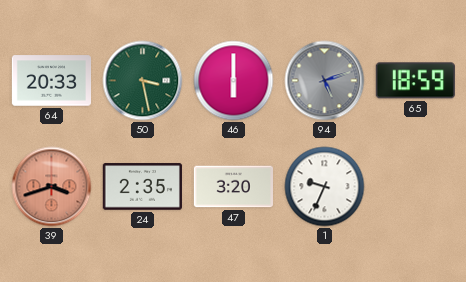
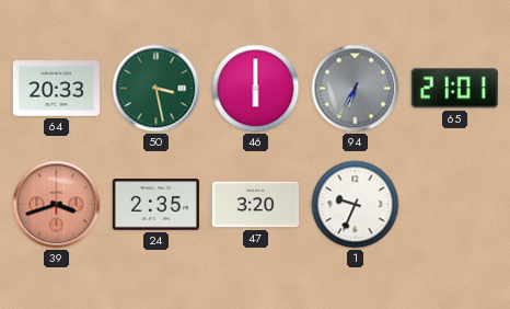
94: 5:12 -> 6:35 (356, 89)
65: 18:59 -> 21:01 (454, 89)
